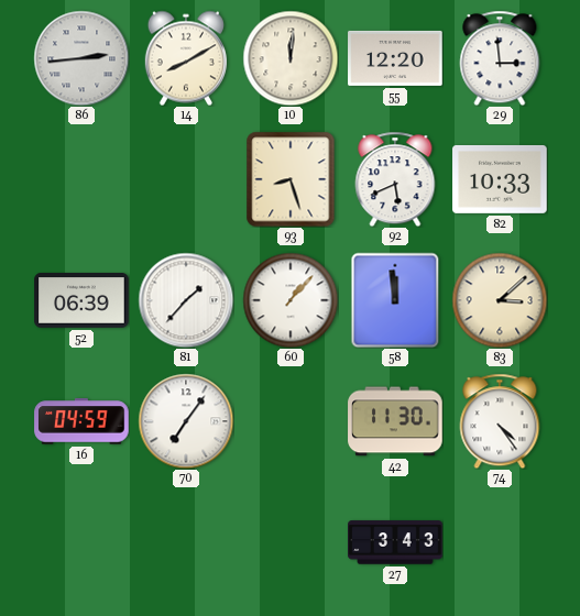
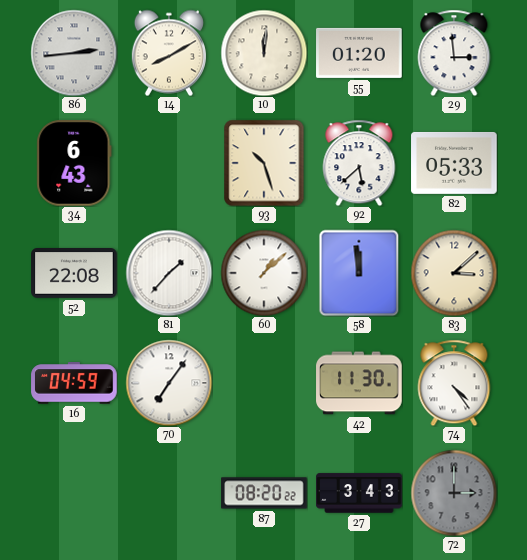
55: 12:20 -> 01:20 (359, 53)
34: none -> 6:43 (74, 163)
93: 8:27 -> 10:27 (264, 163)
92: 5:41 -> 5:38 (359, 163)
82: 10:33 -> 05:33 (454, 163)
52: 06:39 -> 22:08 (74, 274)
60: 1:07 -> 1:08 (264, 273)
87: none -> 08:20 (264, 493)
72: none -> 3:00 (454, 493)
